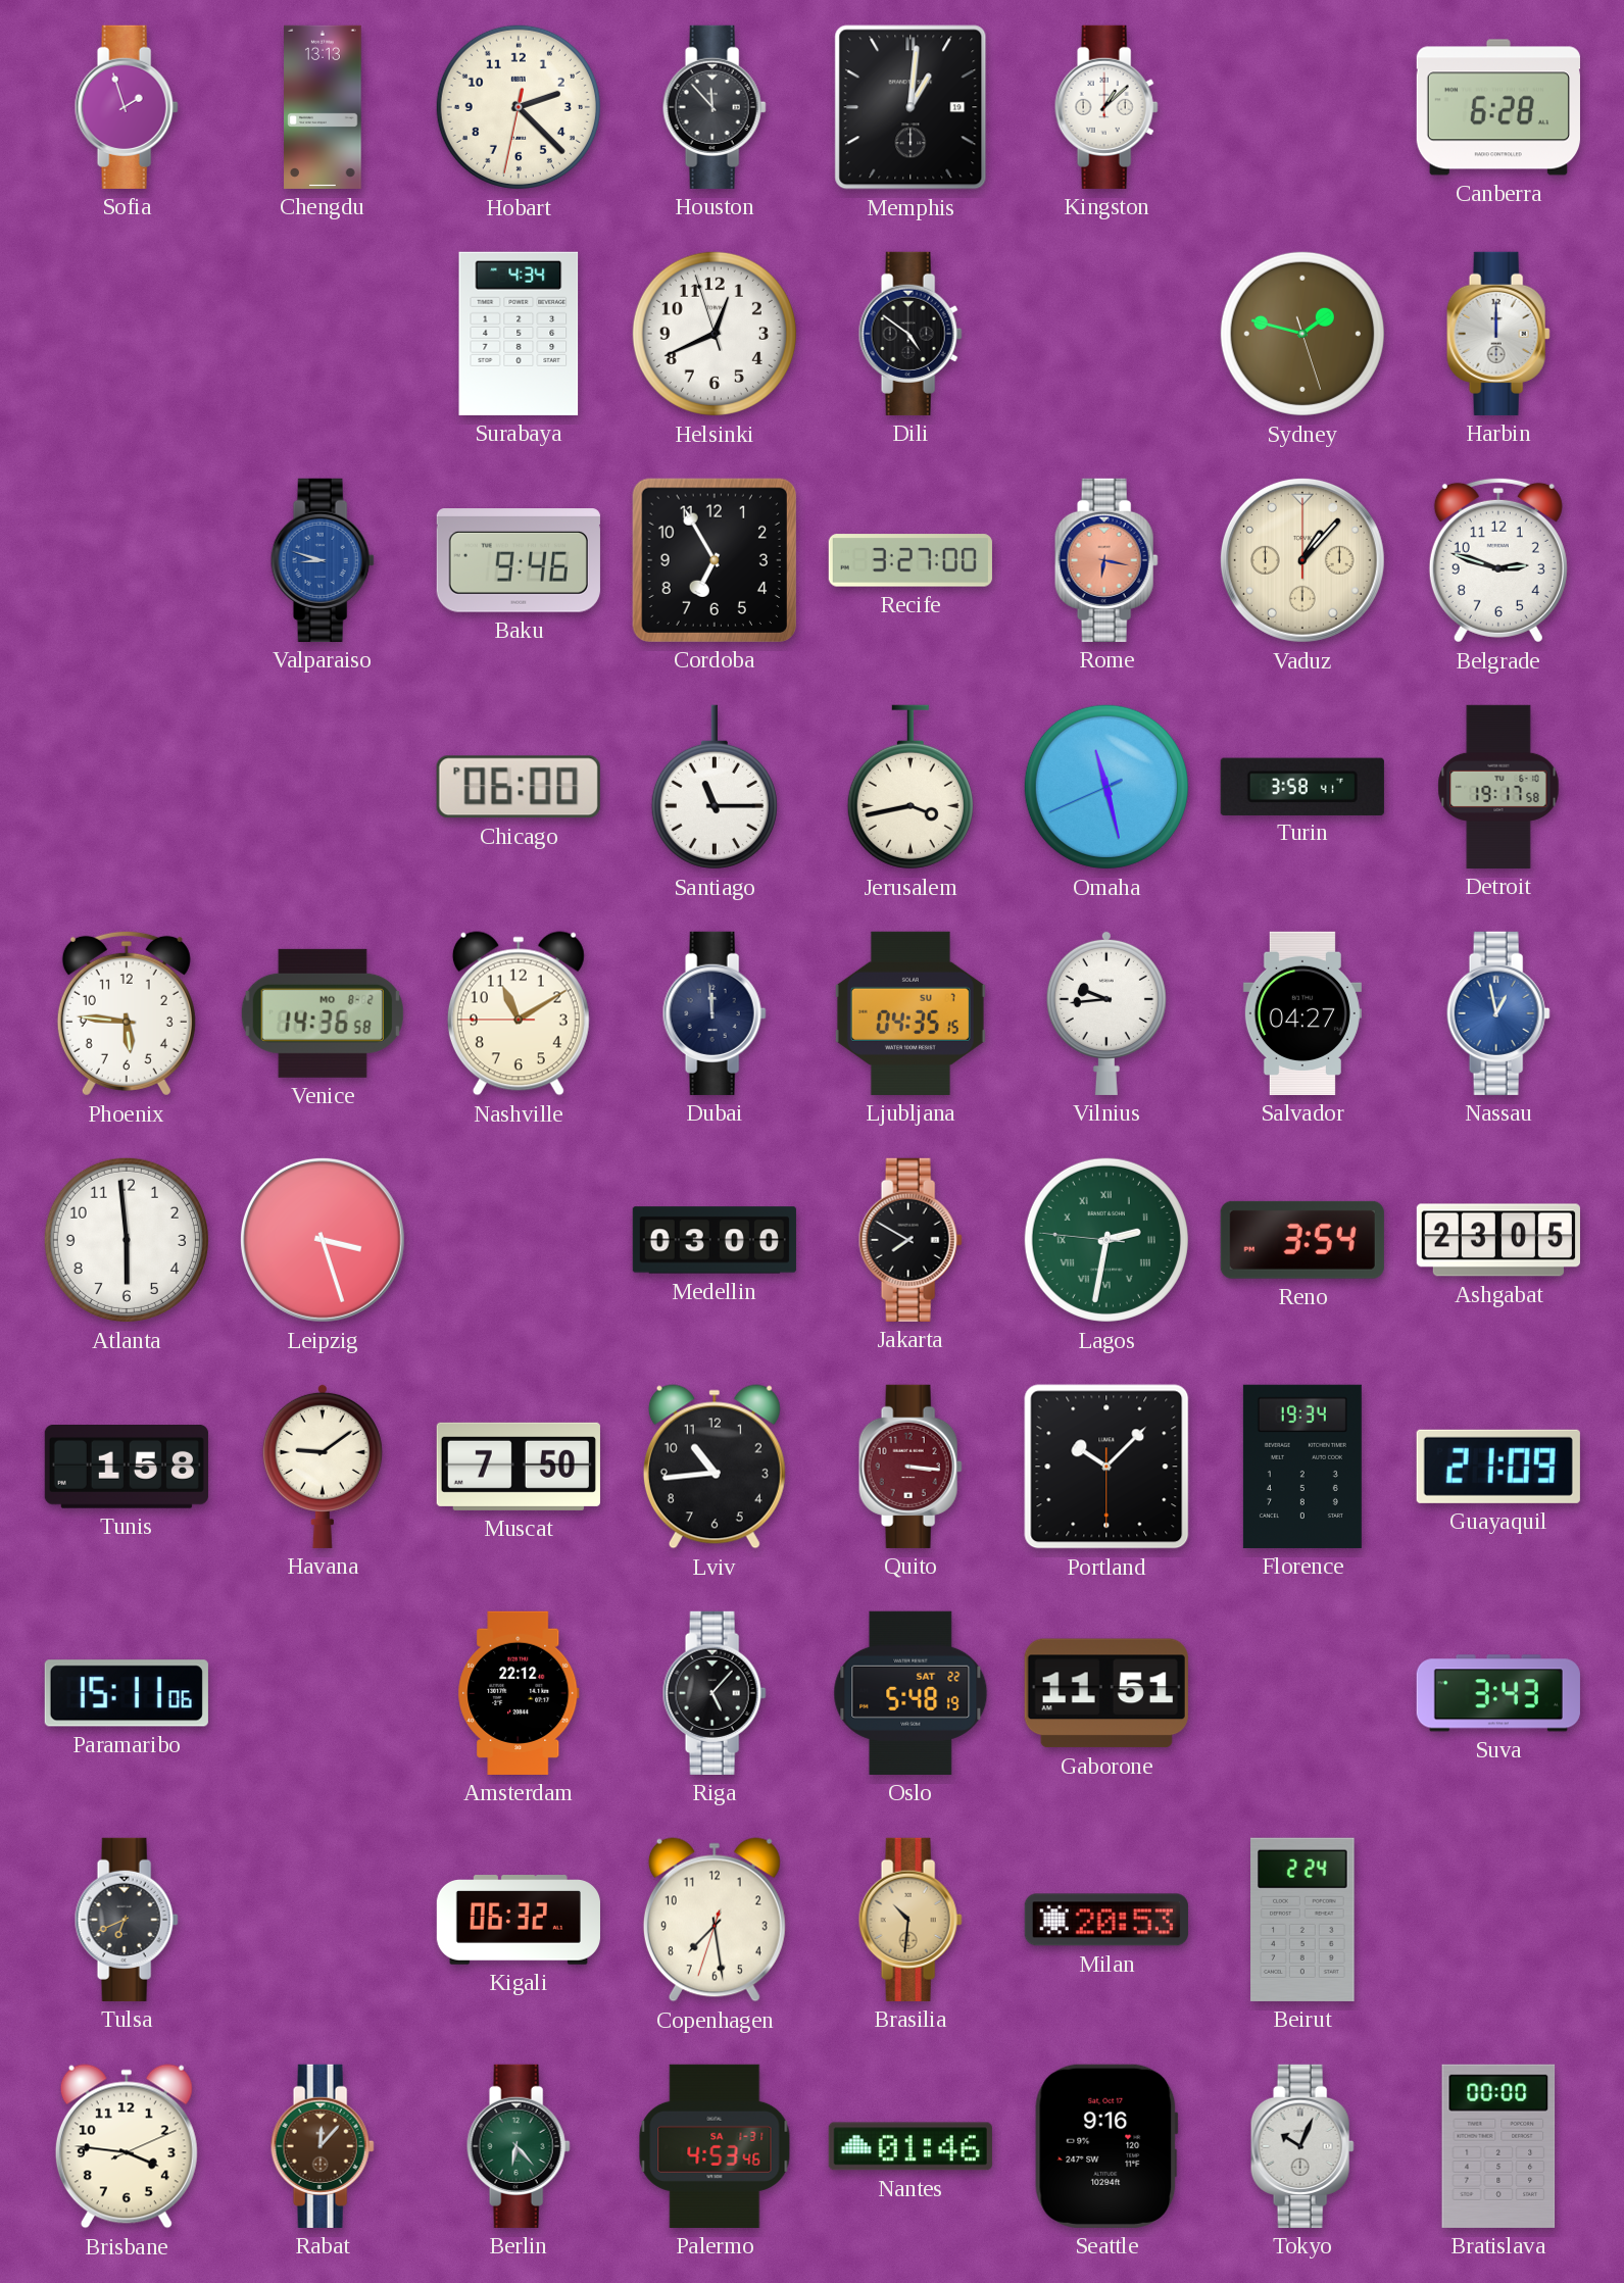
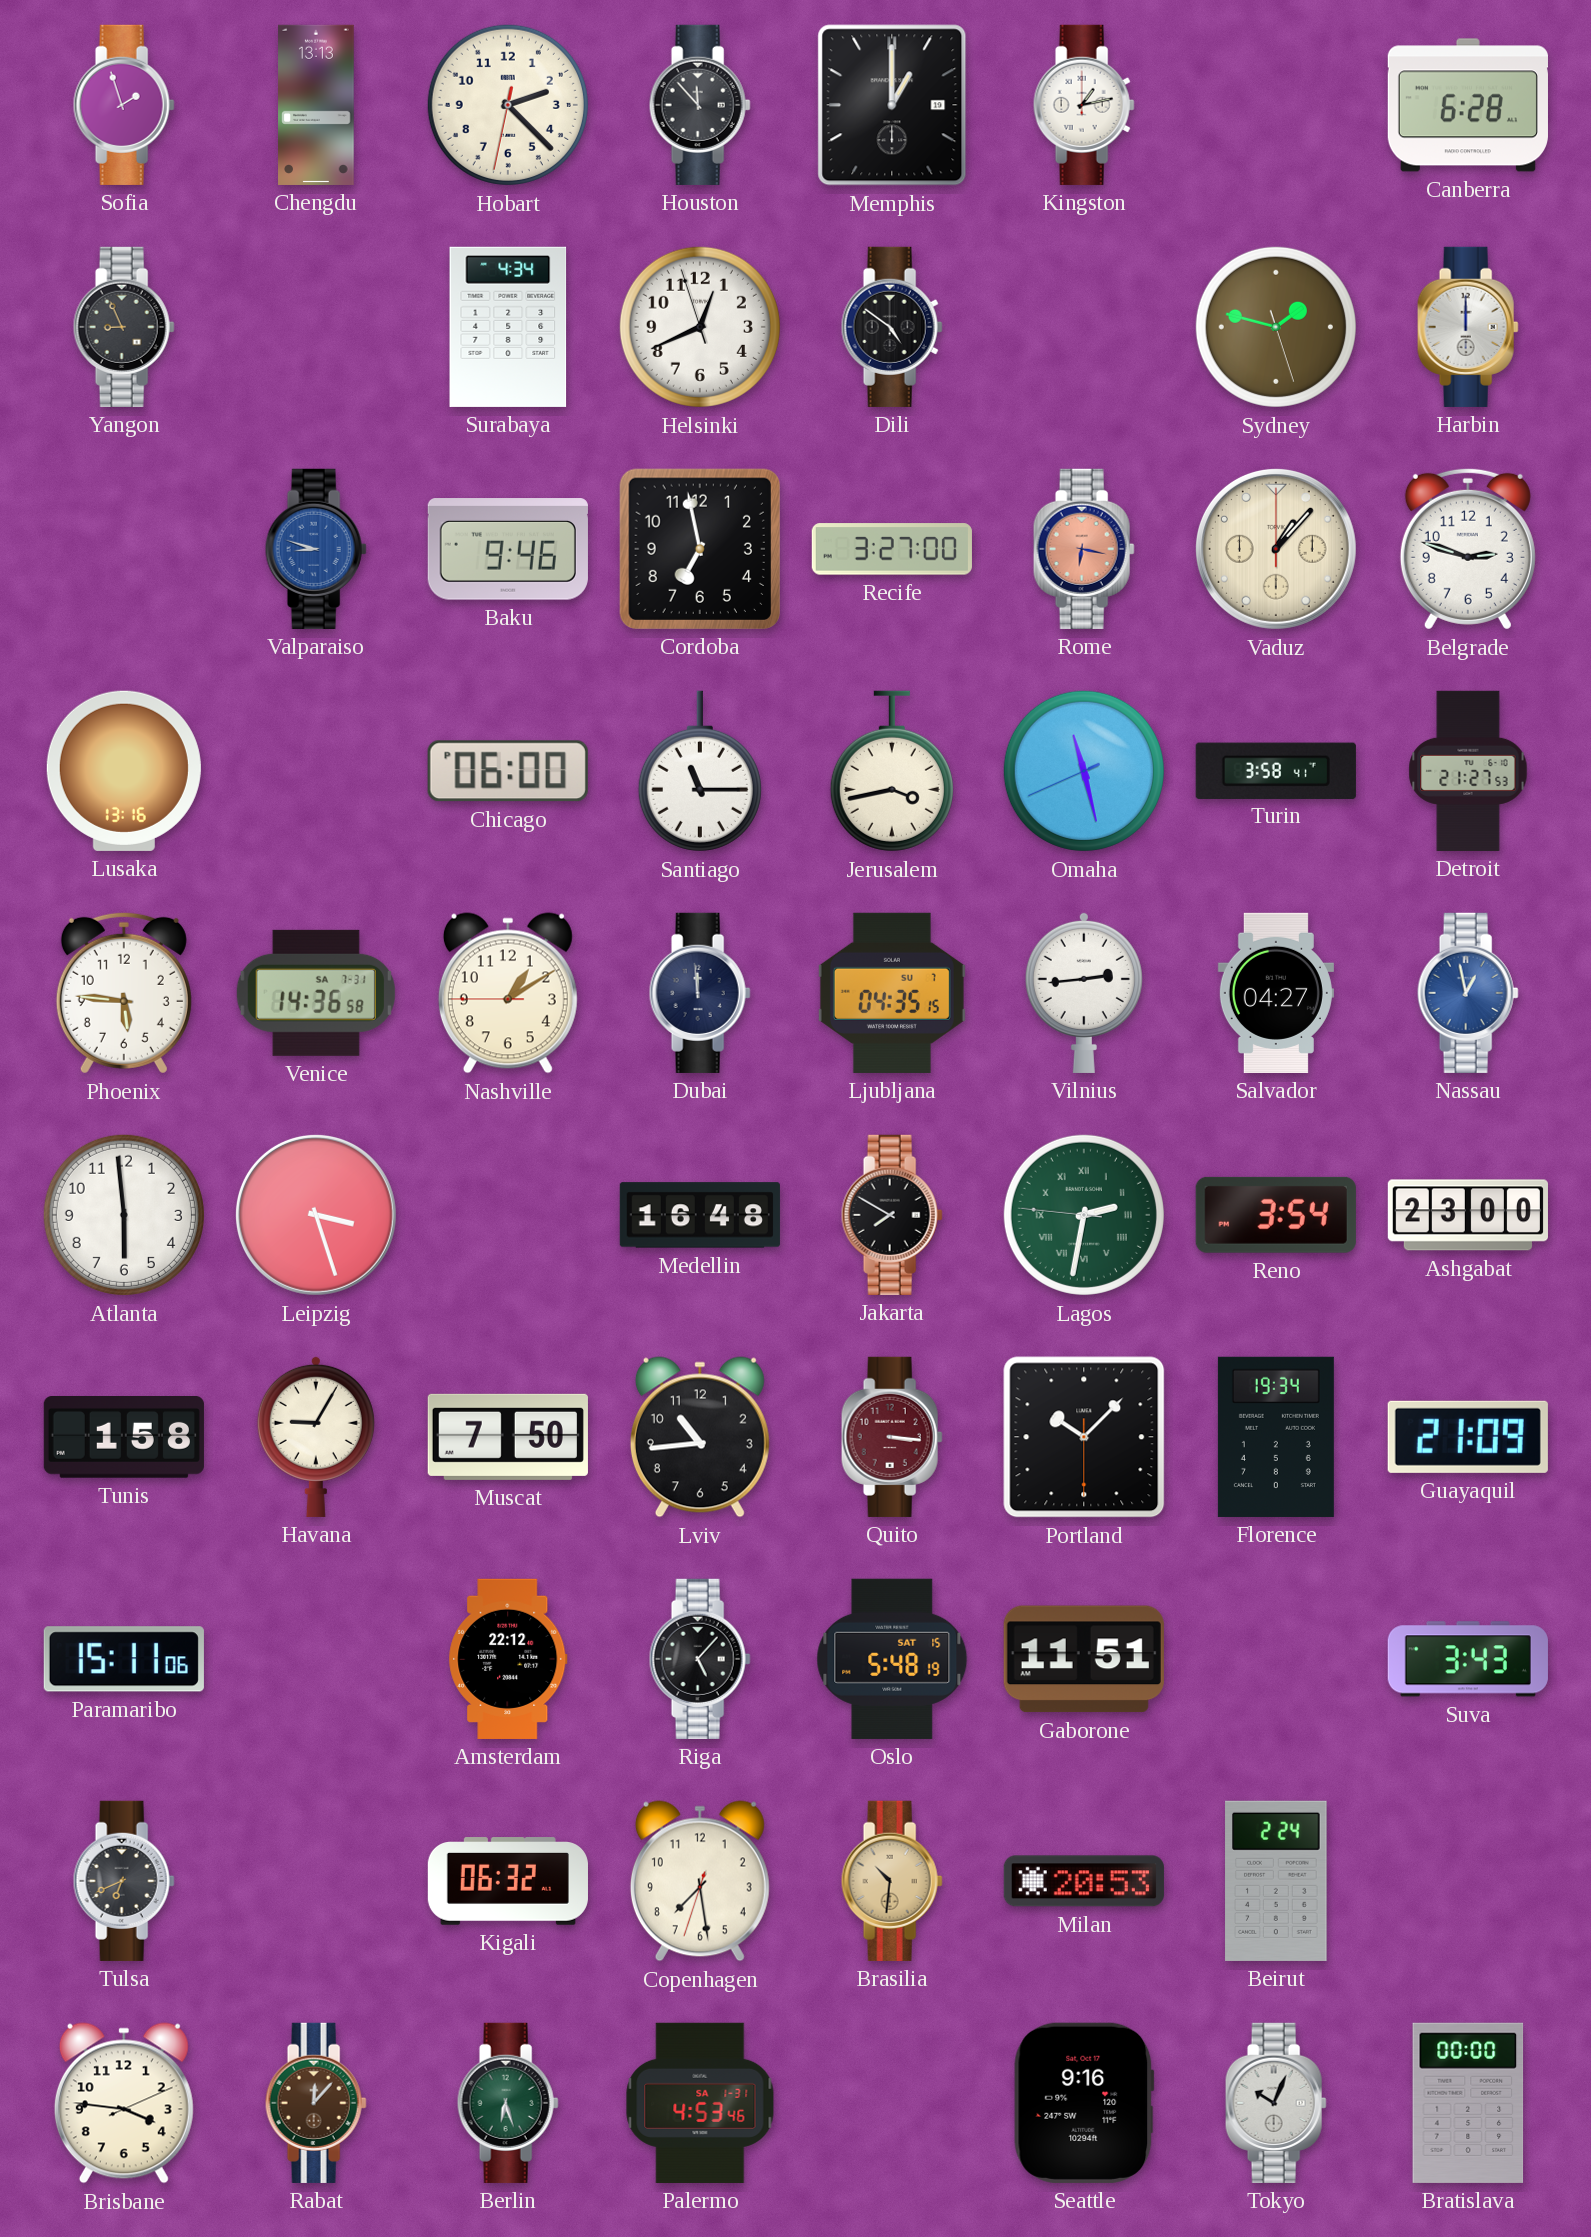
Memphis: 1:01 -> 1:00 (892, 105)
Kingston: 1:08 -> 1:13 (1084, 105)
Yangon: none -> 8:56 (124, 327)
Cordoba: 6:55 -> 6:58 (700, 549)
Lusaka: none -> 13:16 (124, 771)
Detroit: 19:17 -> 21:27 (1468, 771)
Venice date: MO 8-2 -> SA 7-31 (316, 993)
Nashville: 11:09 -> 1:09 (508, 993)
Vilnius: 9:44 -> 2:44 (1084, 992)
Medellin: 03:00 -> 16:48 (700, 1215)
Ashgabat: 23:05 -> 23:00 (1468, 1215)
Havana: 9:09 -> 9:05 (316, 1436)
Oslo date: SAT 22 -> SAT 15 (892, 1659)
Berlin: 6:23 -> 6:27 (508, 2103)
Nantes: 01:46 -> none (911, 2146)
